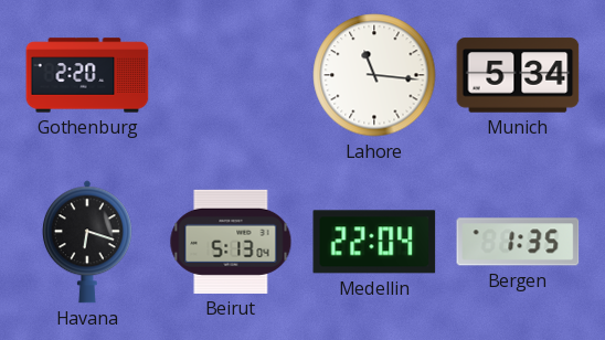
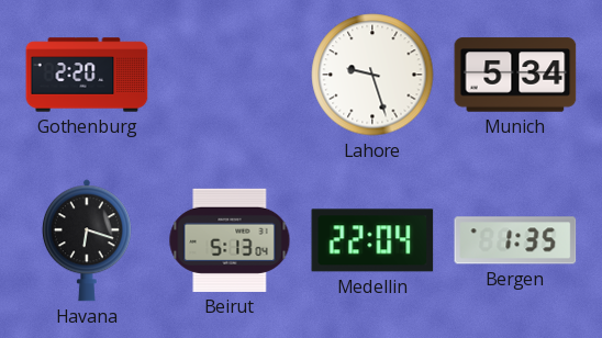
Lahore: 11:16 -> 9:27 (372, 75)
